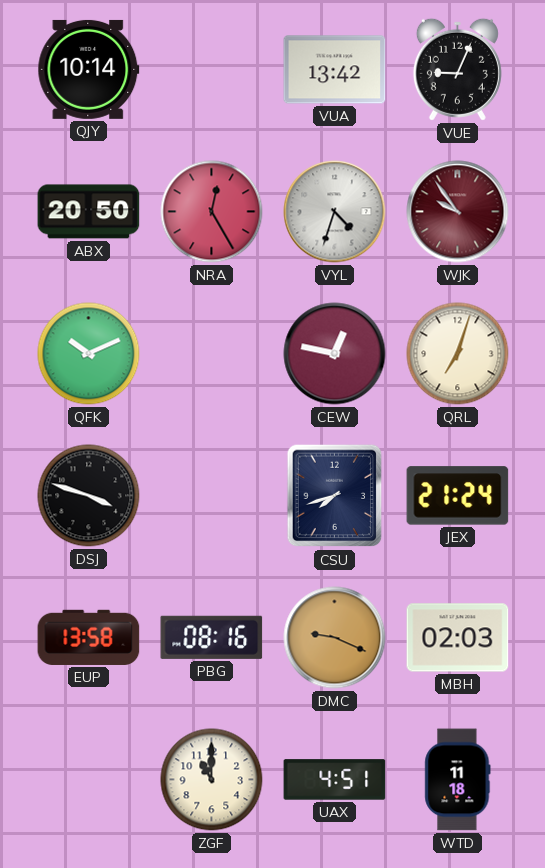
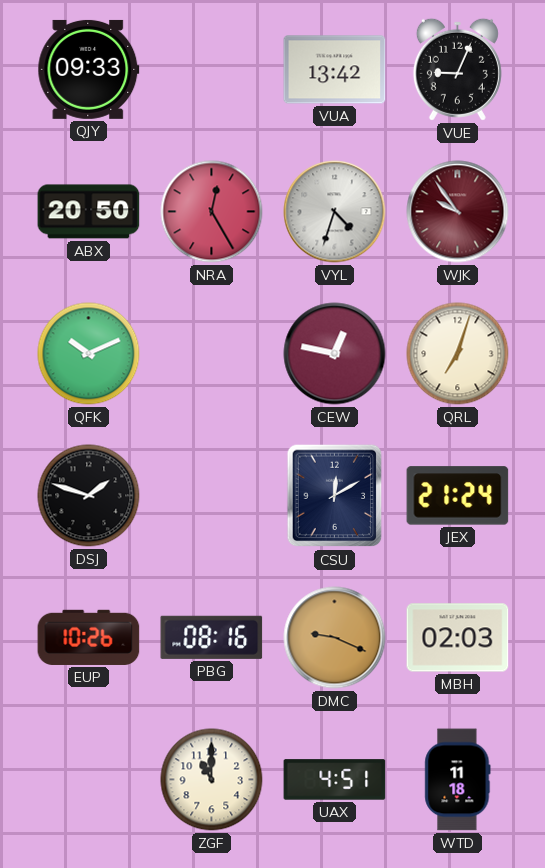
QJY: 10:14 -> 09:33 (89, 69)
DSJ: 3:48 -> 1:48 (89, 496)
CSU: 7:42 -> 12:10 (335, 496)
EUP: 13:58 -> 10:26 (89, 637)
